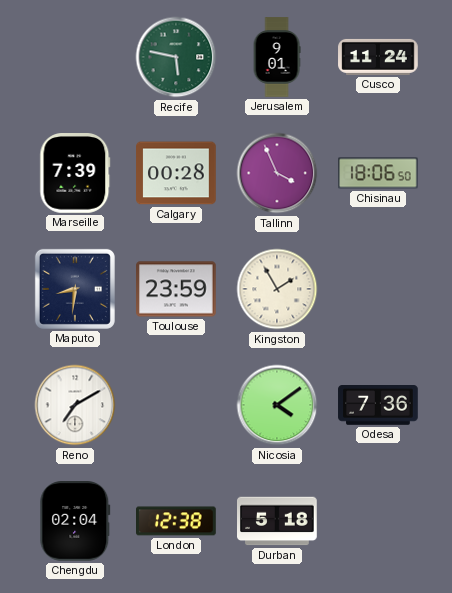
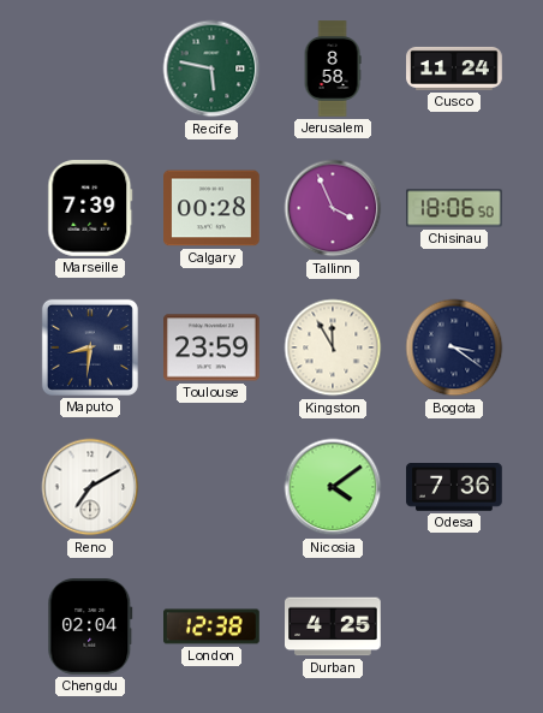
Jerusalem: 9:01 -> 8:58 (333, 69)
Kingston: 1:55 -> 11:55 (333, 347)
Bogota: none -> 3:21 (454, 347)
Durban: 5:18 -> 4:25 (334, 626)
